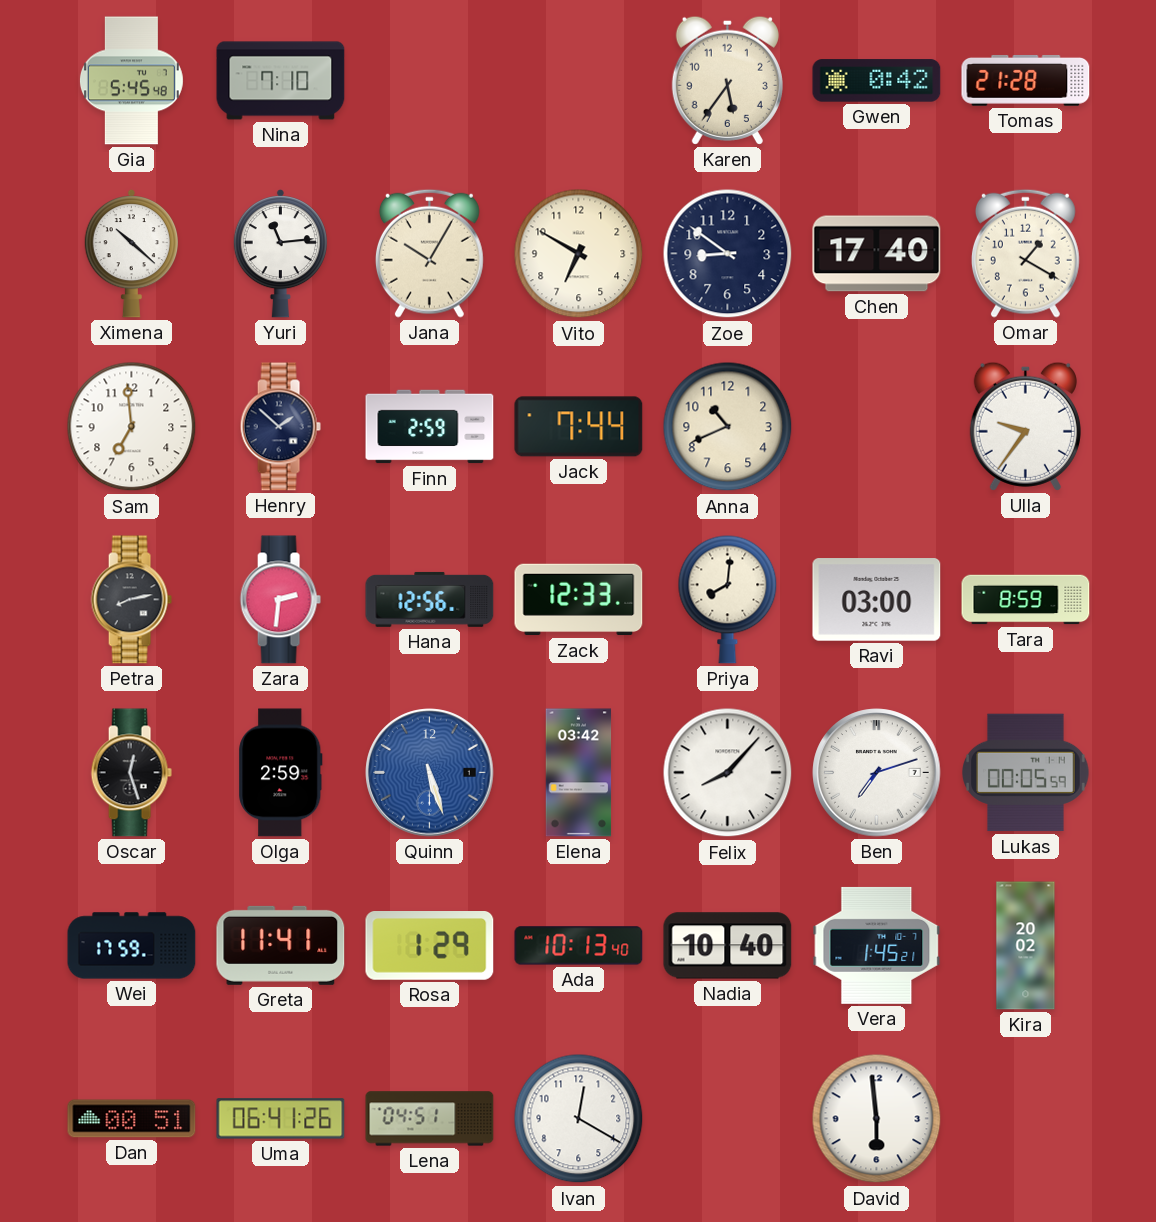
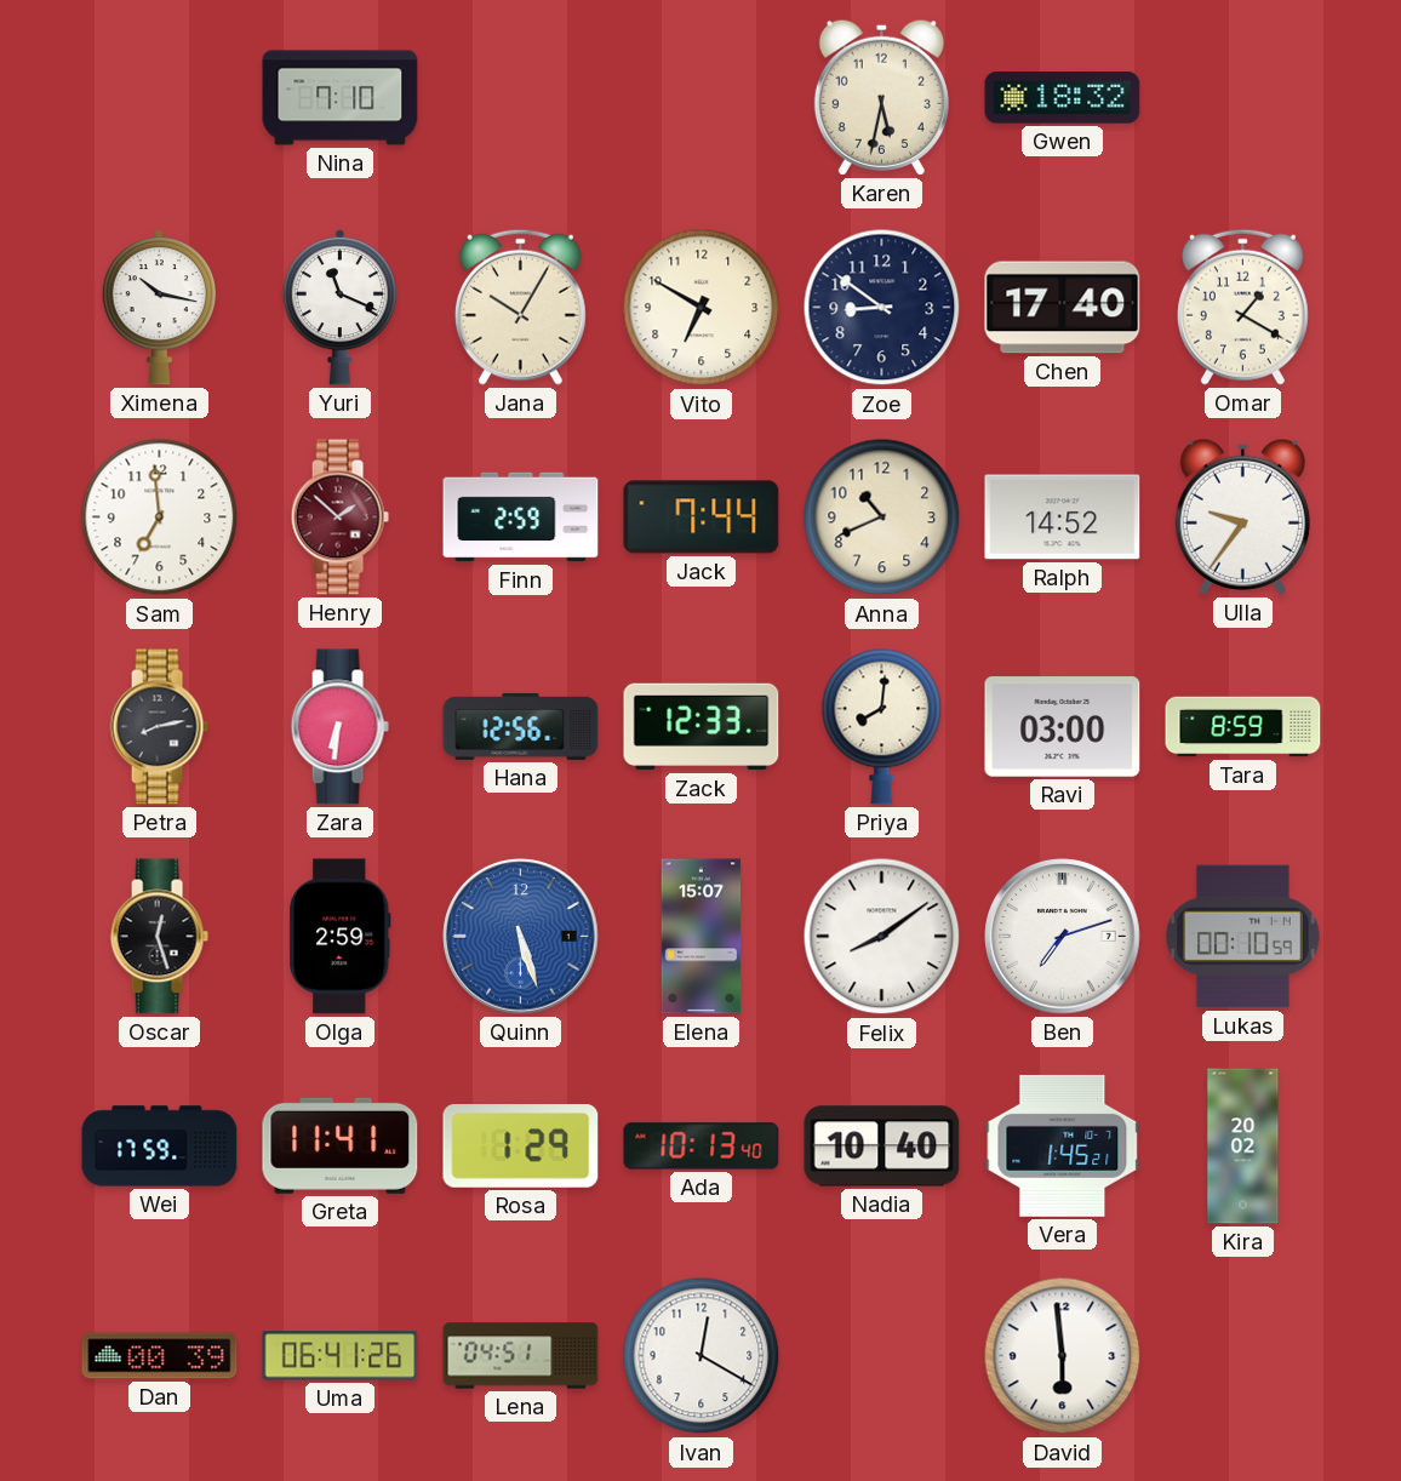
Gia: 5:45 -> none (131, 81)
Karen: 5:36 -> 5:32 (881, 97)
Gwen: 0:42 -> 18:32 (1063, 98)
Tomas: 21:28 -> none (1026, 80)
Ximena: 10:22 -> 10:17 (159, 307)
Yuri: 11:14 -> 11:19 (339, 307)
Henry dial: navy -> burgundy (339, 518)
Ralph: none -> 14:52 (1063, 518)
Zara: 2:31 -> 6:31 (339, 727)
Elena: 03:42 -> 15:07 (702, 937)
Felix: 8:07 -> 8:09 (882, 937)
Lukas: 00:05 -> 00:10 (1243, 937)
Dan: 00:51 -> 00:39 (160, 1356)
